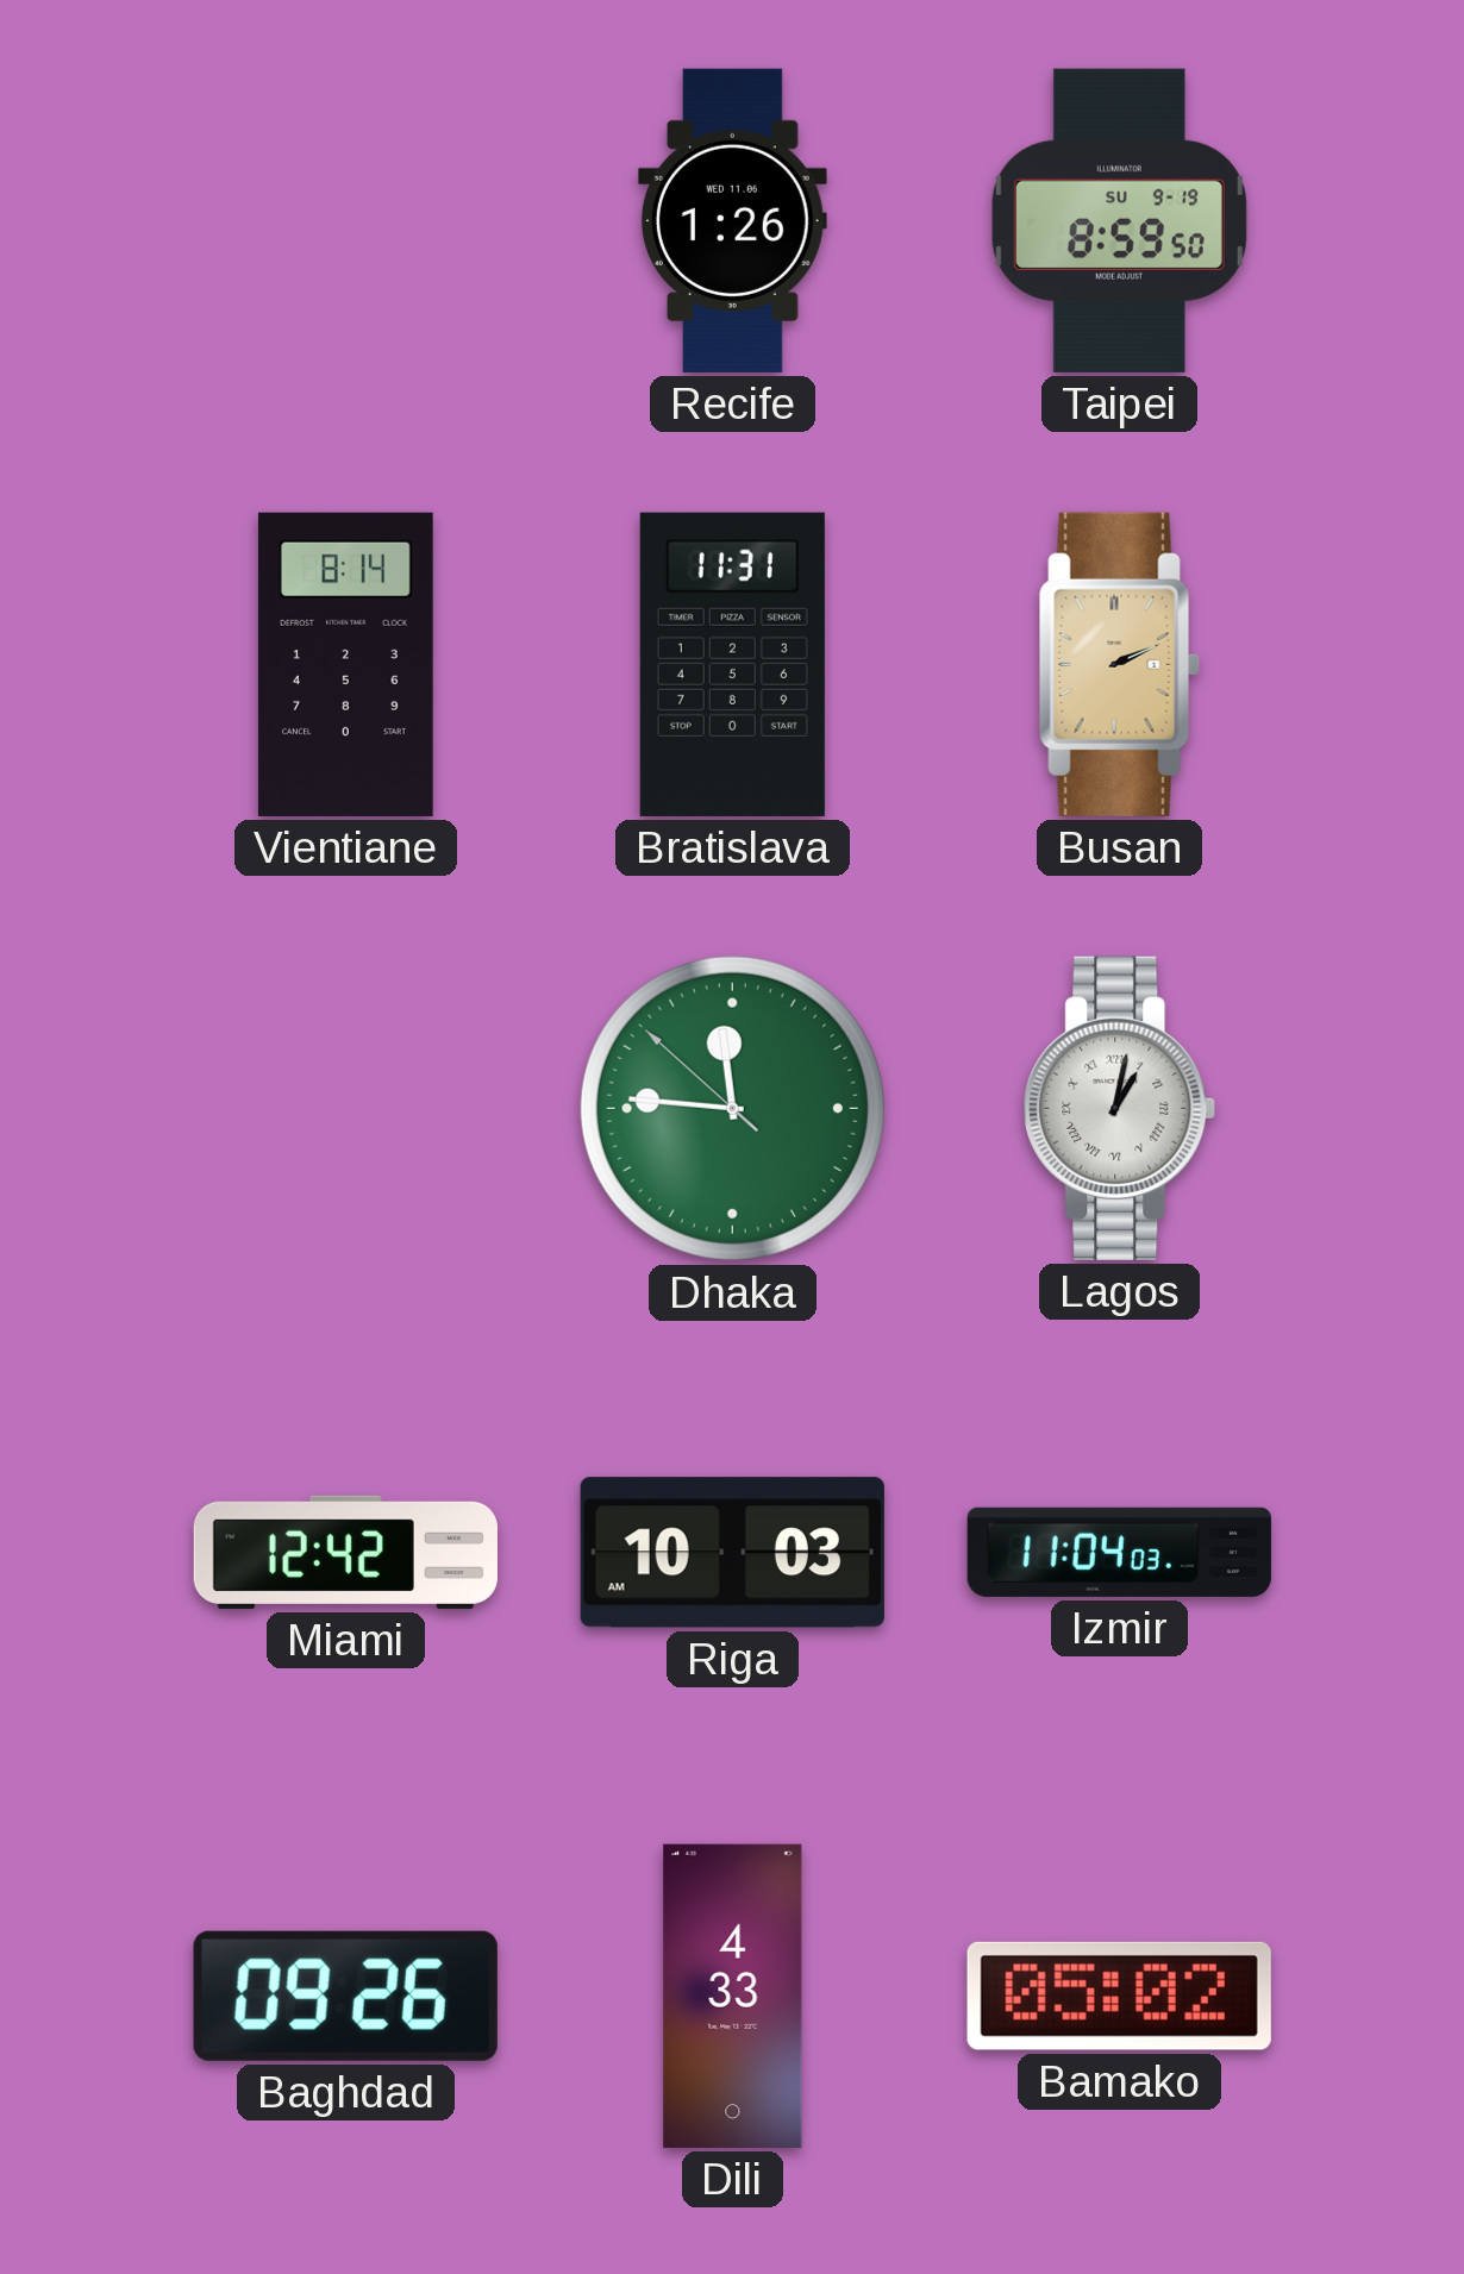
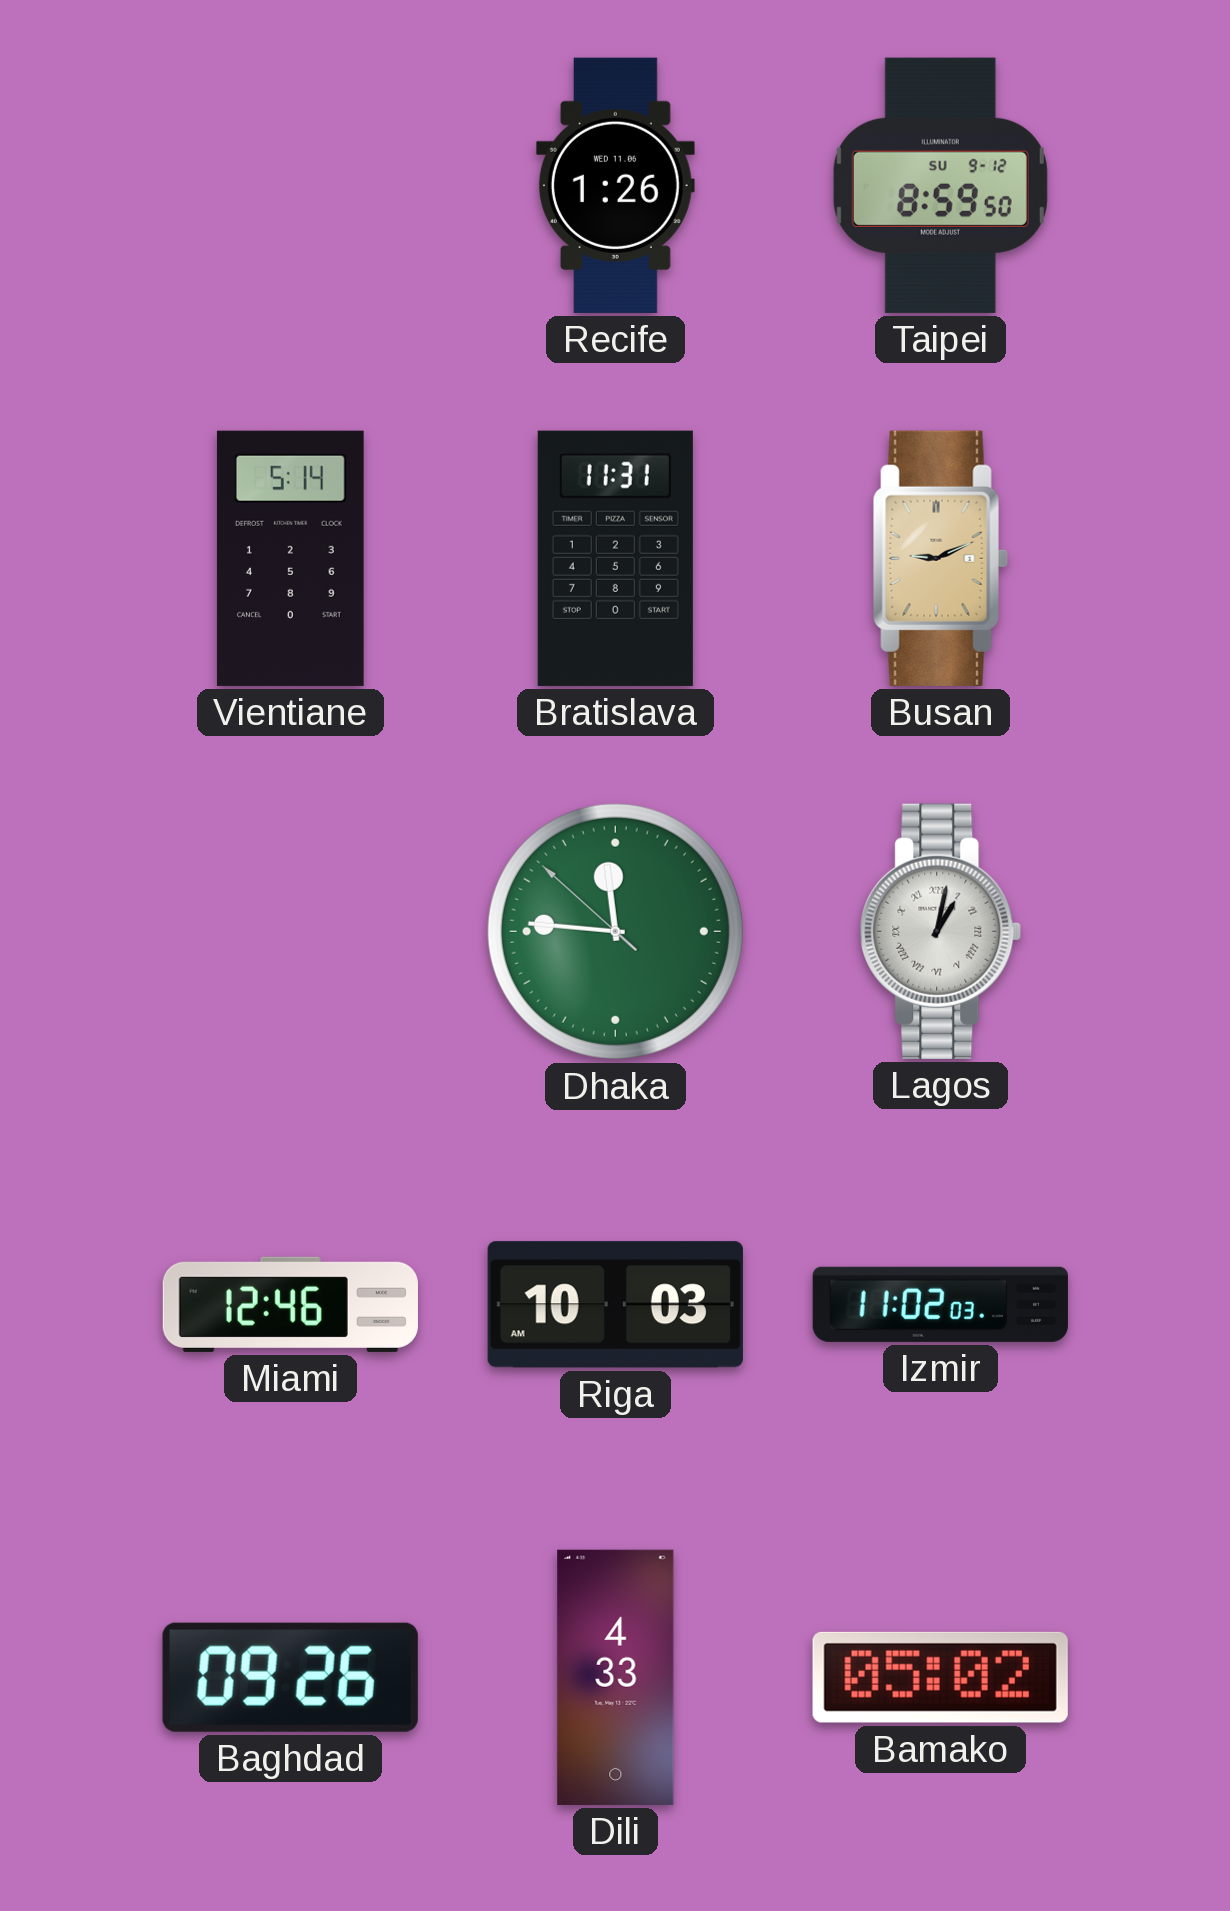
Taipei date: SU 9-19 -> SU 9-12 (940, 185)
Vientiane: 8:14 -> 5:14 (290, 558)
Busan: 2:11 -> 9:11 (940, 558)
Miami: 12:42 -> 12:46 (290, 1304)
Izmir: 11:04 -> 11:02 (940, 1304)
